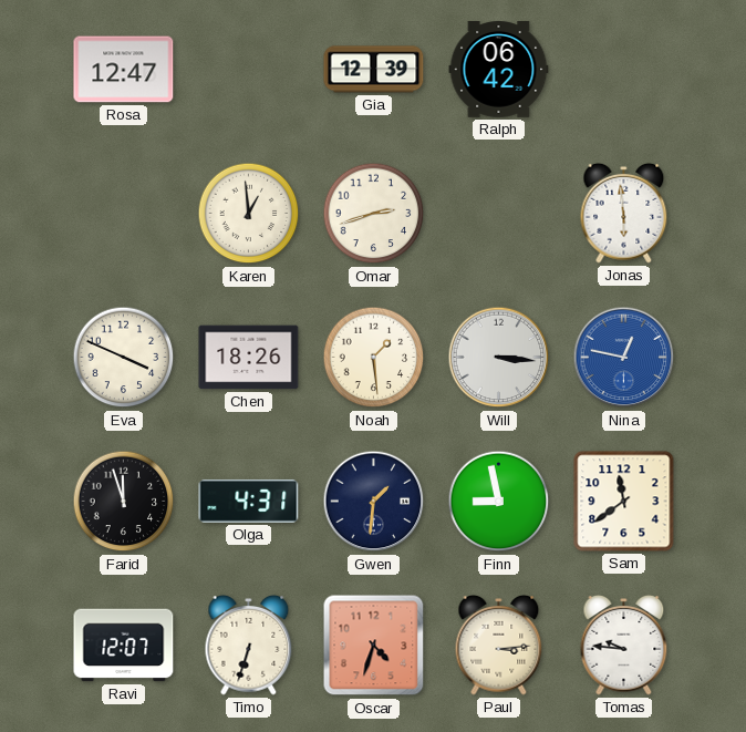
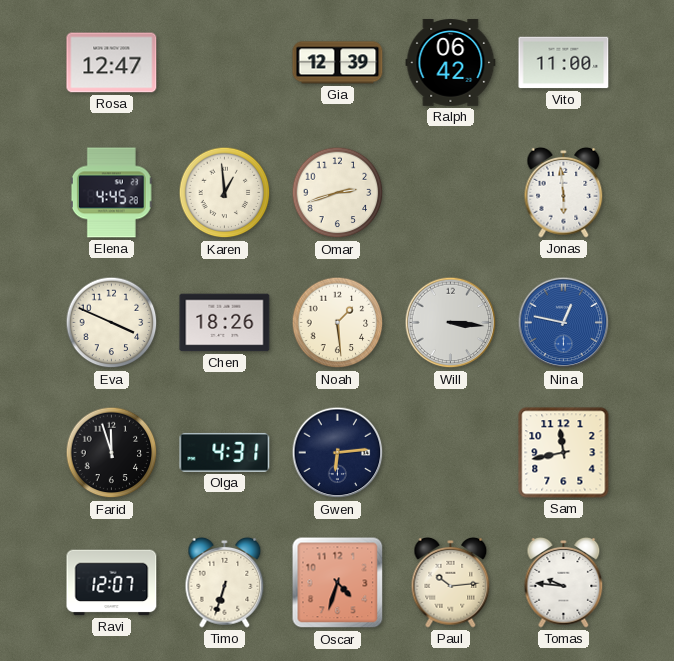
Vito: none -> 11:00 (564, 63)
Elena: none -> 4:45 (111, 193)
Gwen: 1:31 -> 6:14 (338, 453)
Finn: 8:58 -> none (499, 502)
Sam: 11:39 -> 11:43 (564, 453)
Paul: 3:14 -> 10:14 (451, 582)
